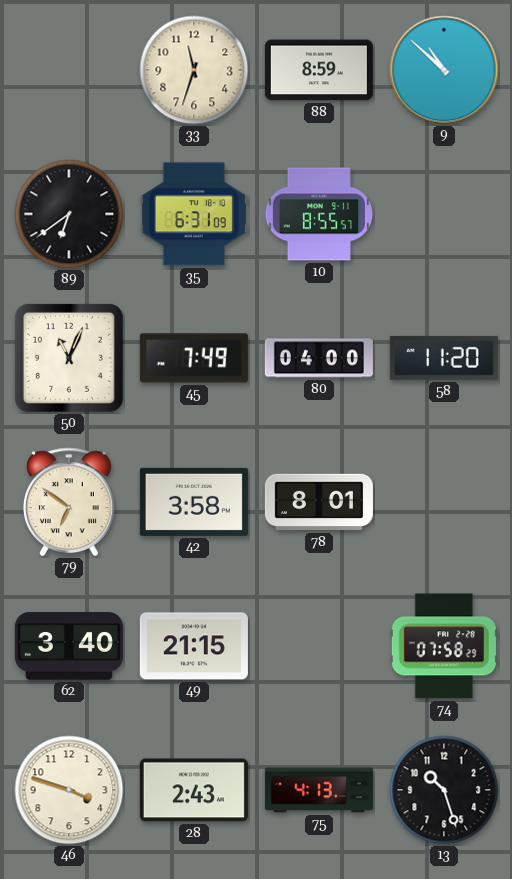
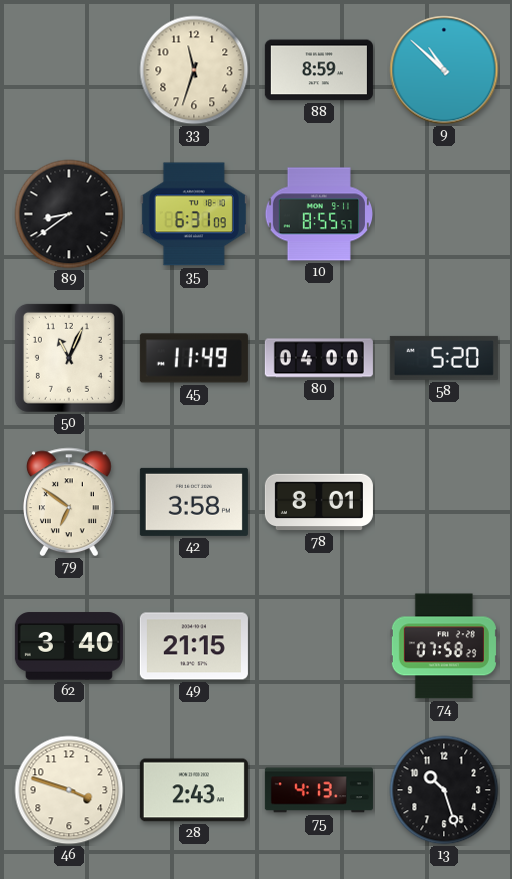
89: 6:39 -> 8:39 (69, 214)
45: 7:49 -> 11:49 (194, 358)
58: 11:20 -> 5:20 (444, 358)
